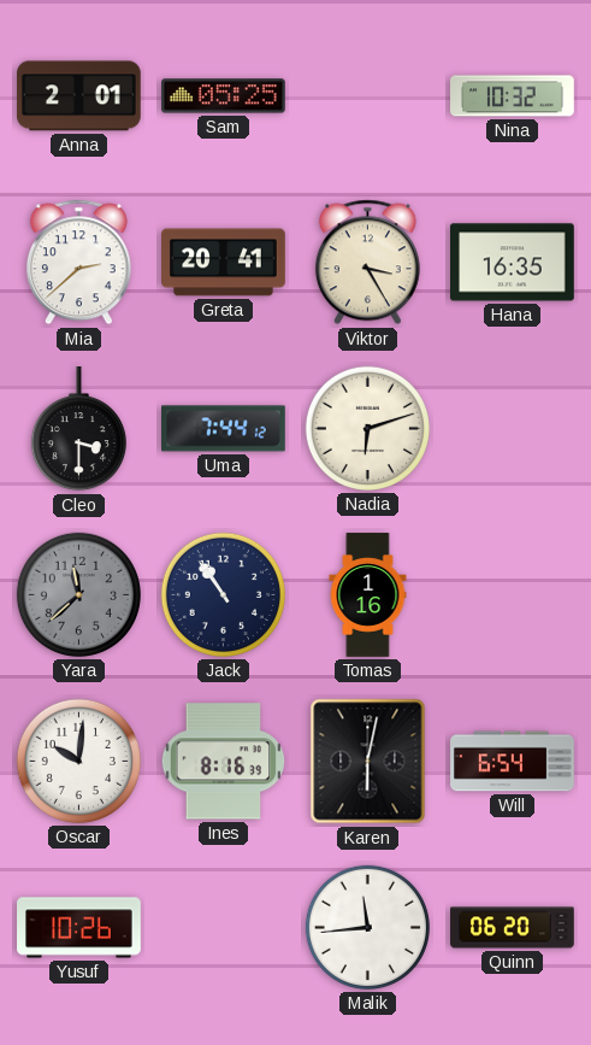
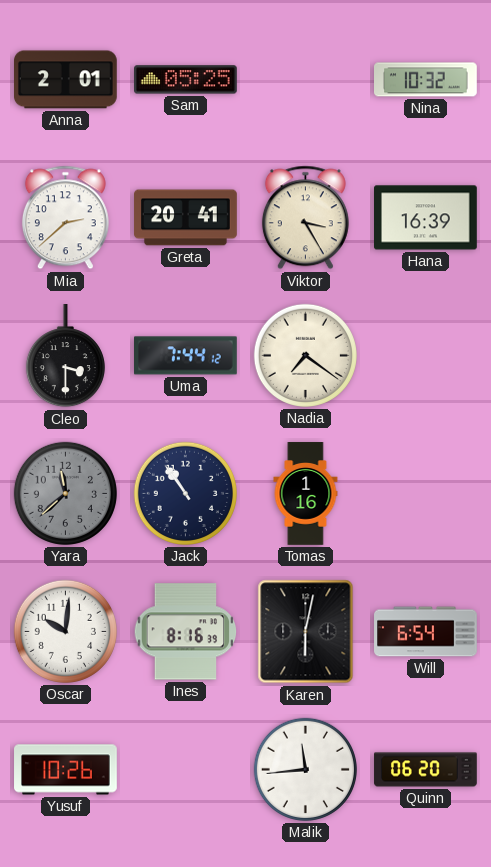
Hana: 16:35 -> 16:39 (426, 218)
Nadia: 6:12 -> 7:21 (305, 355)
